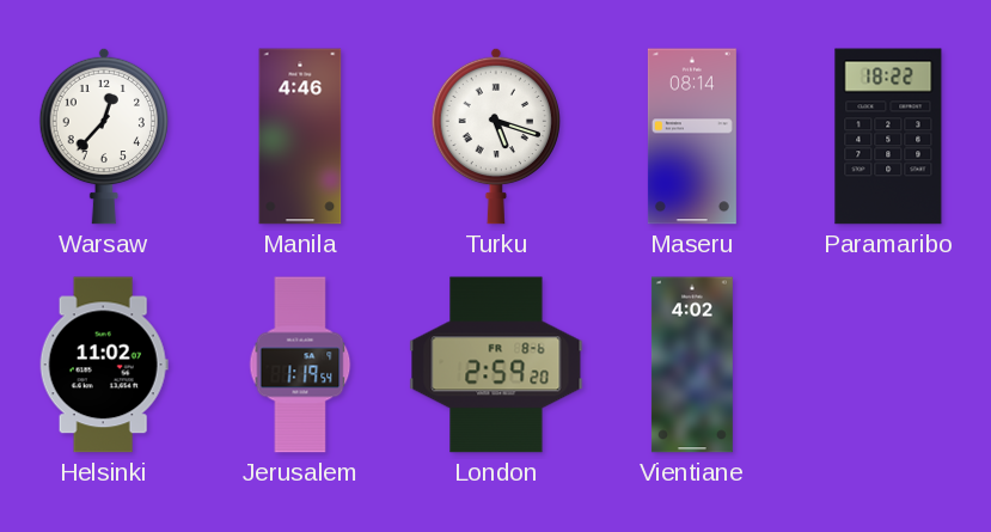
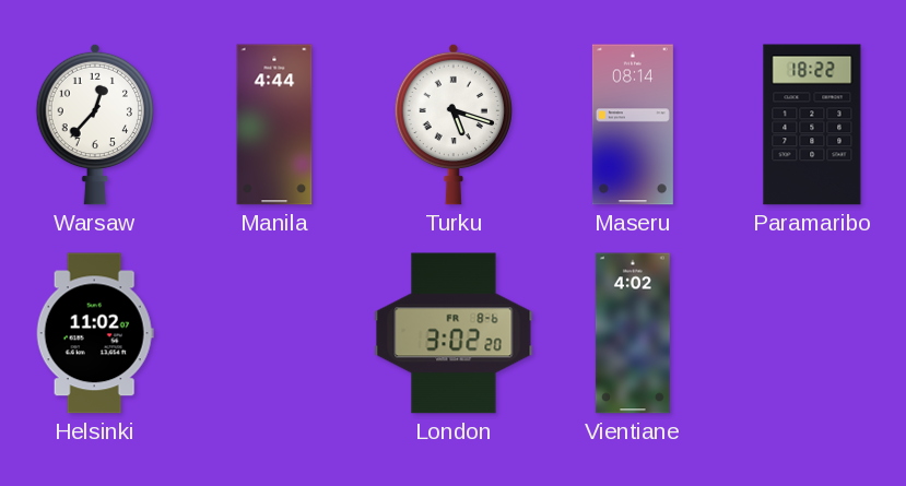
Manila: 4:46 -> 4:44 (274, 125)
Jerusalem: 1:19 -> none (300, 365)
London: 2:59 -> 3:02 (454, 333)
